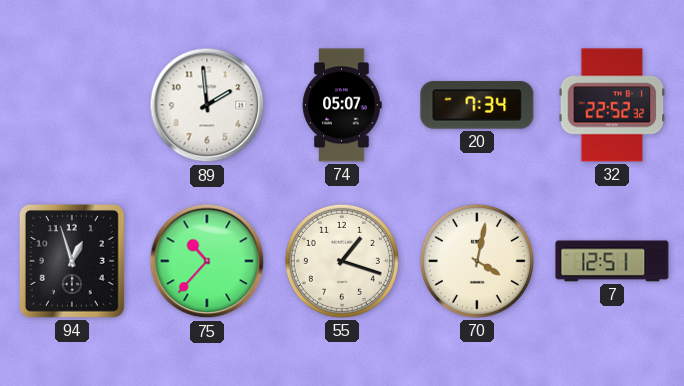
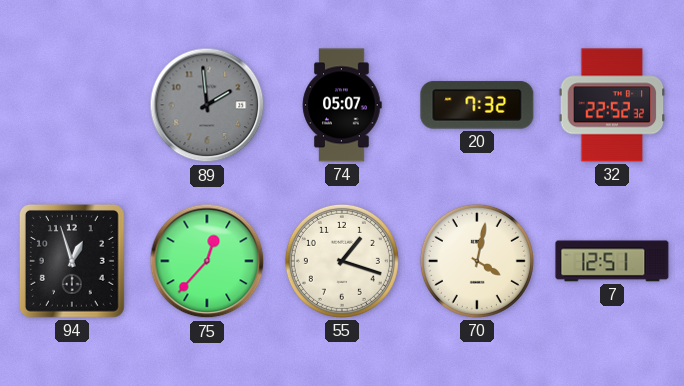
89 dial: white -> grey (207, 105)
20: 7:34 -> 7:32 (477, 105)
75: 10:37 -> 12:37 (207, 261)
